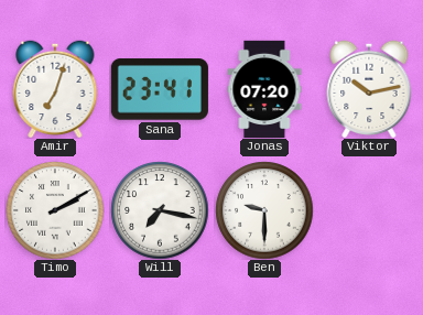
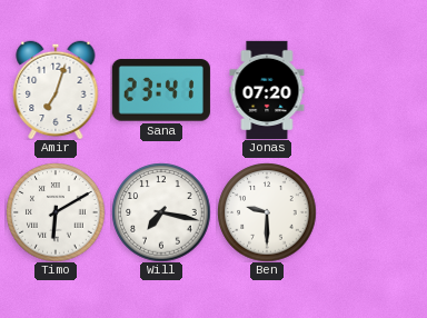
Viktor: 10:13 -> none (369, 89)
Timo: 2:10 -> 6:10 (56, 212)
